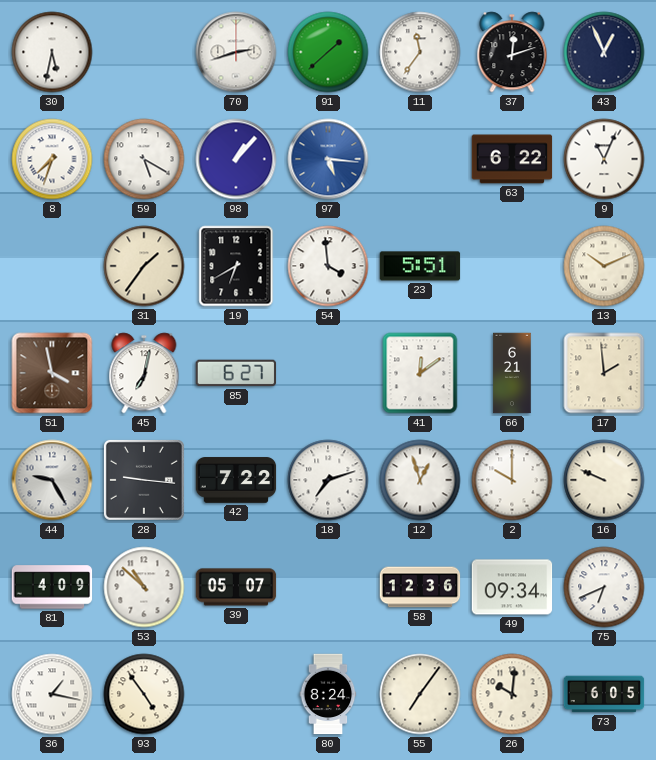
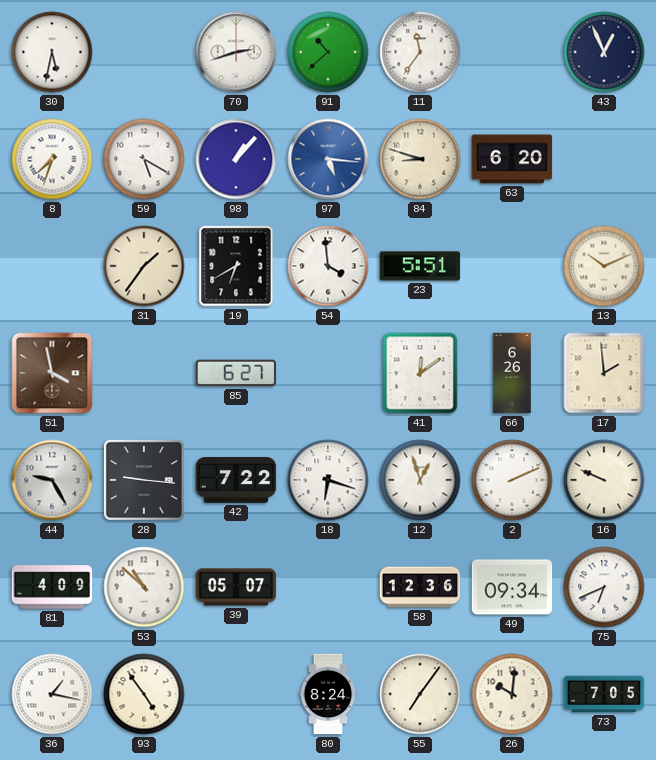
91: 1:38 -> 10:38 (328, 52)
37: 12:12 -> none (512, 52)
84: none -> 8:48 (420, 159)
63: 6:22 -> 6:20 (512, 159)
9: 11:04 -> none (604, 159)
45: 7:02 -> none (144, 373)
66: 6:21 -> 6:26 (512, 373)
18: 7:12 -> 6:18 (328, 480)
2: 10:00 -> 2:11 (512, 480)
73: 6:05 -> 7:05 (604, 694)
